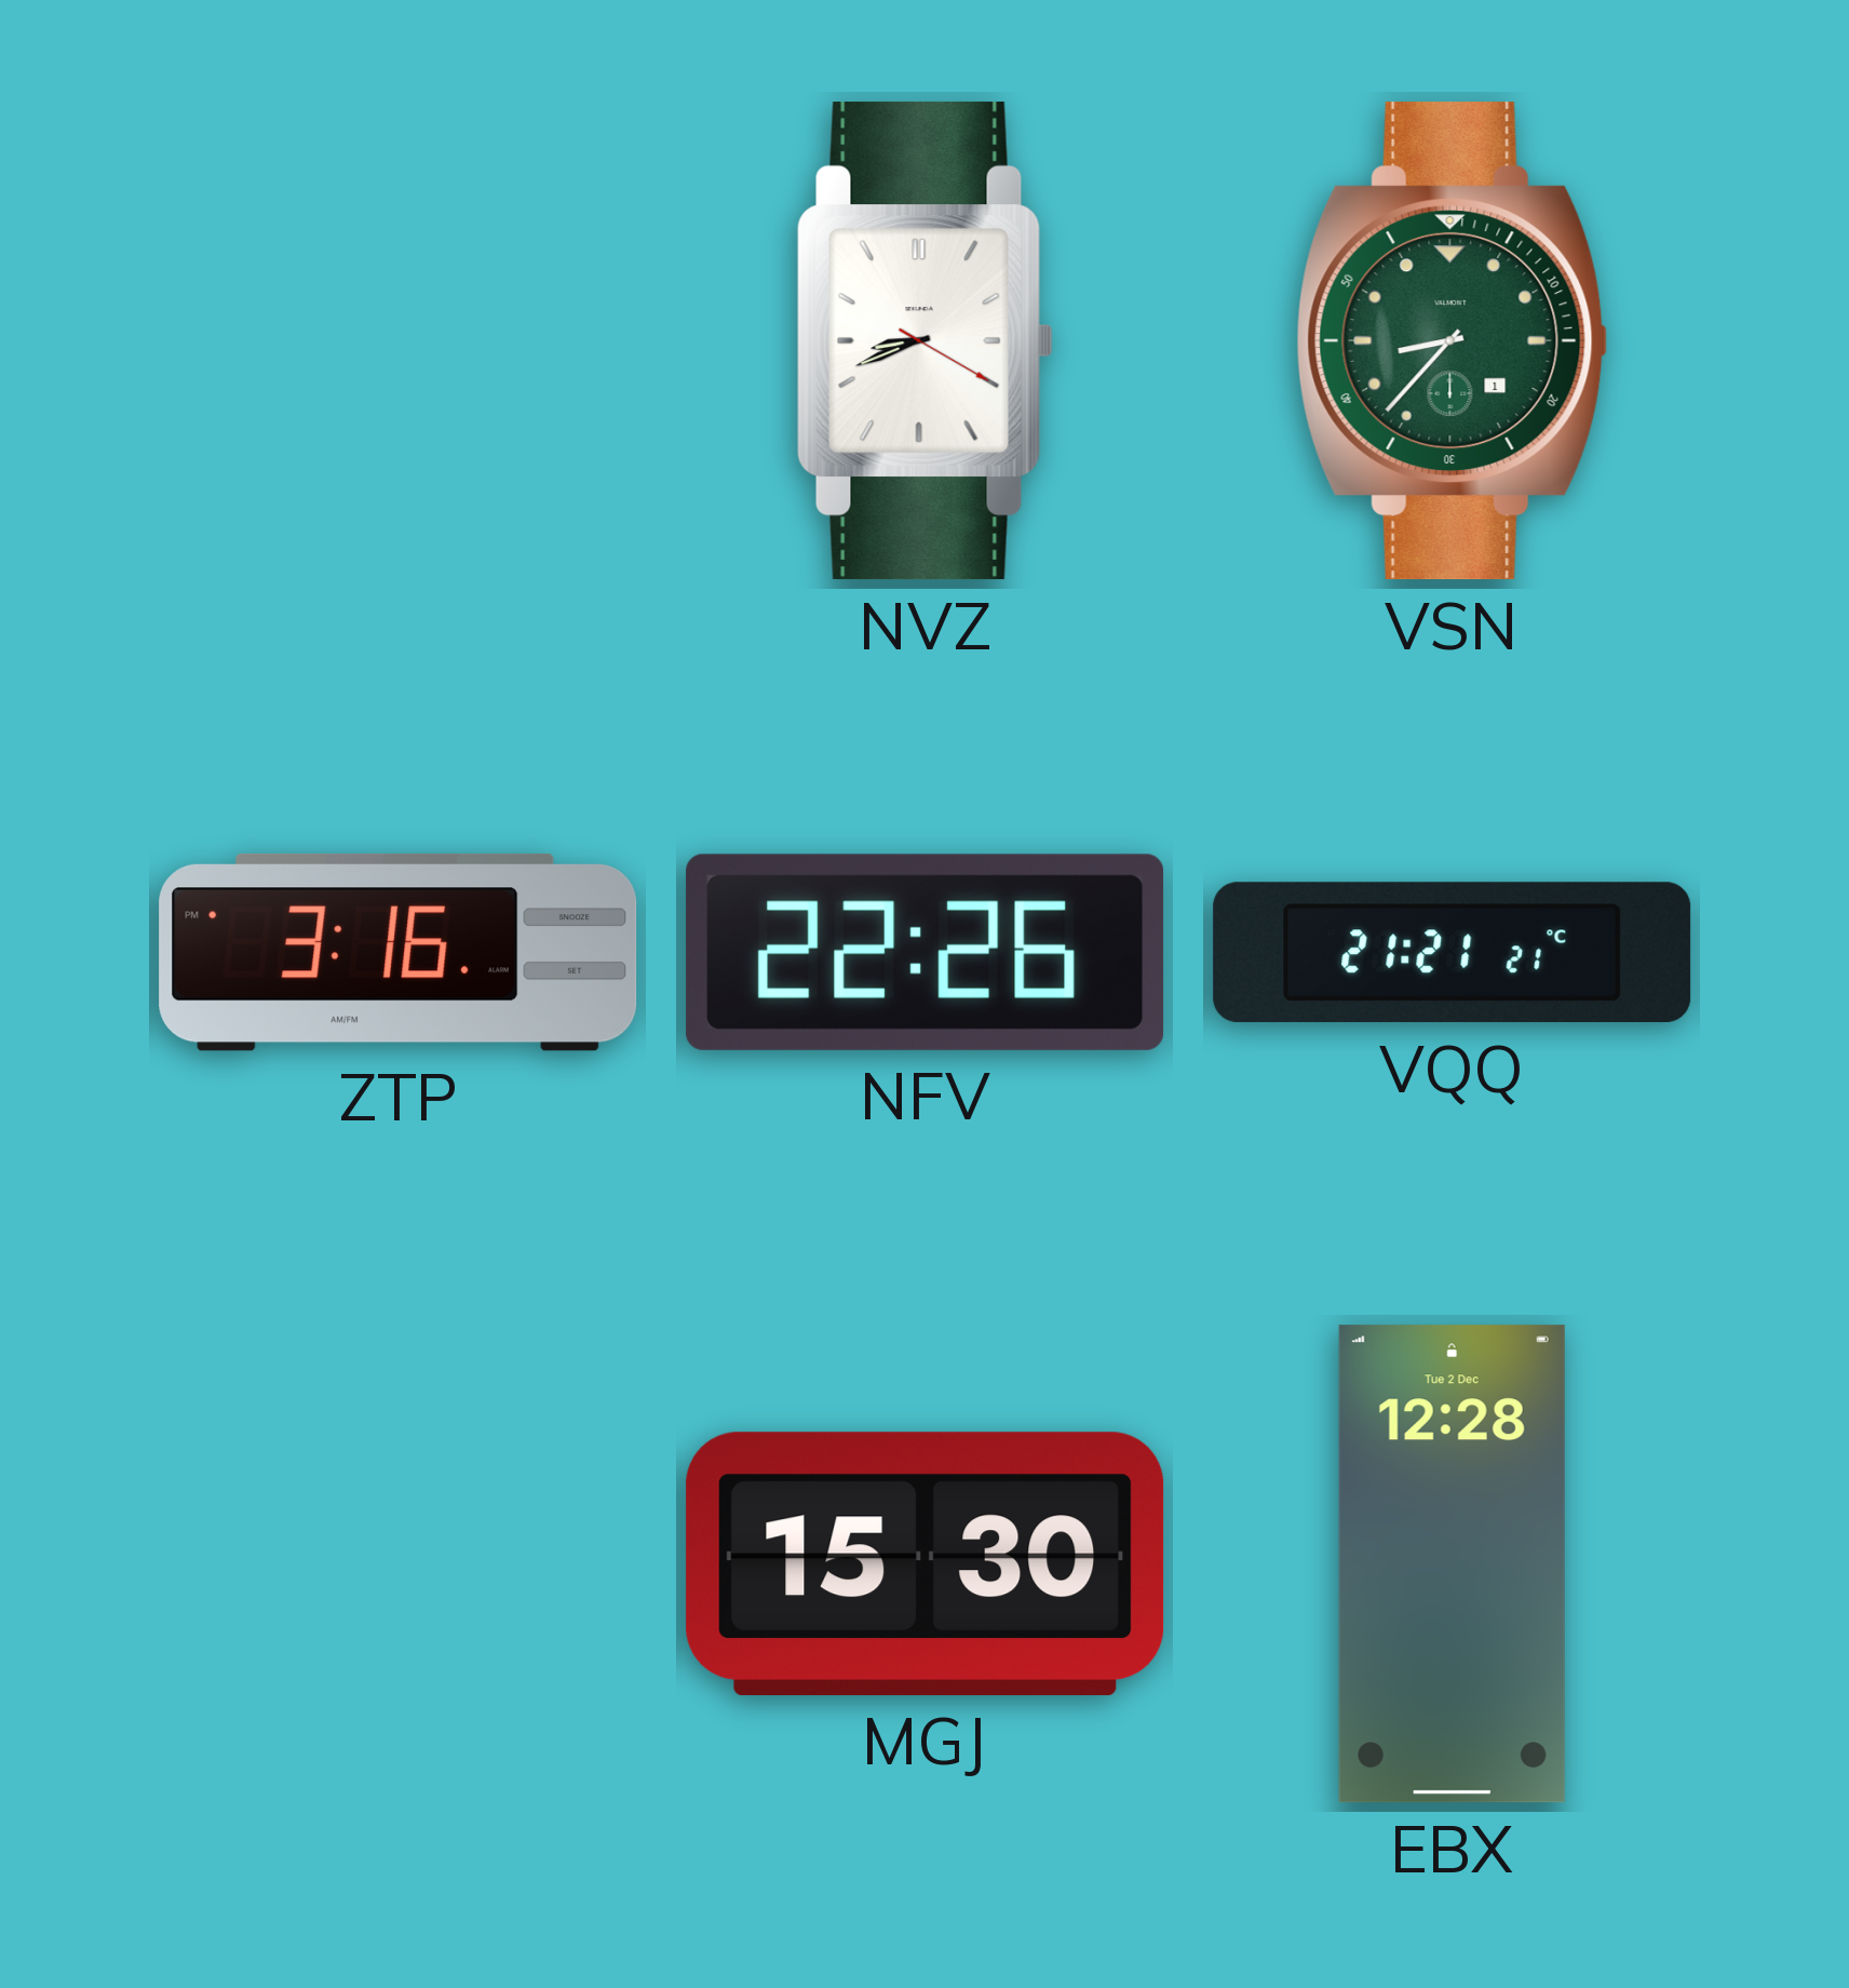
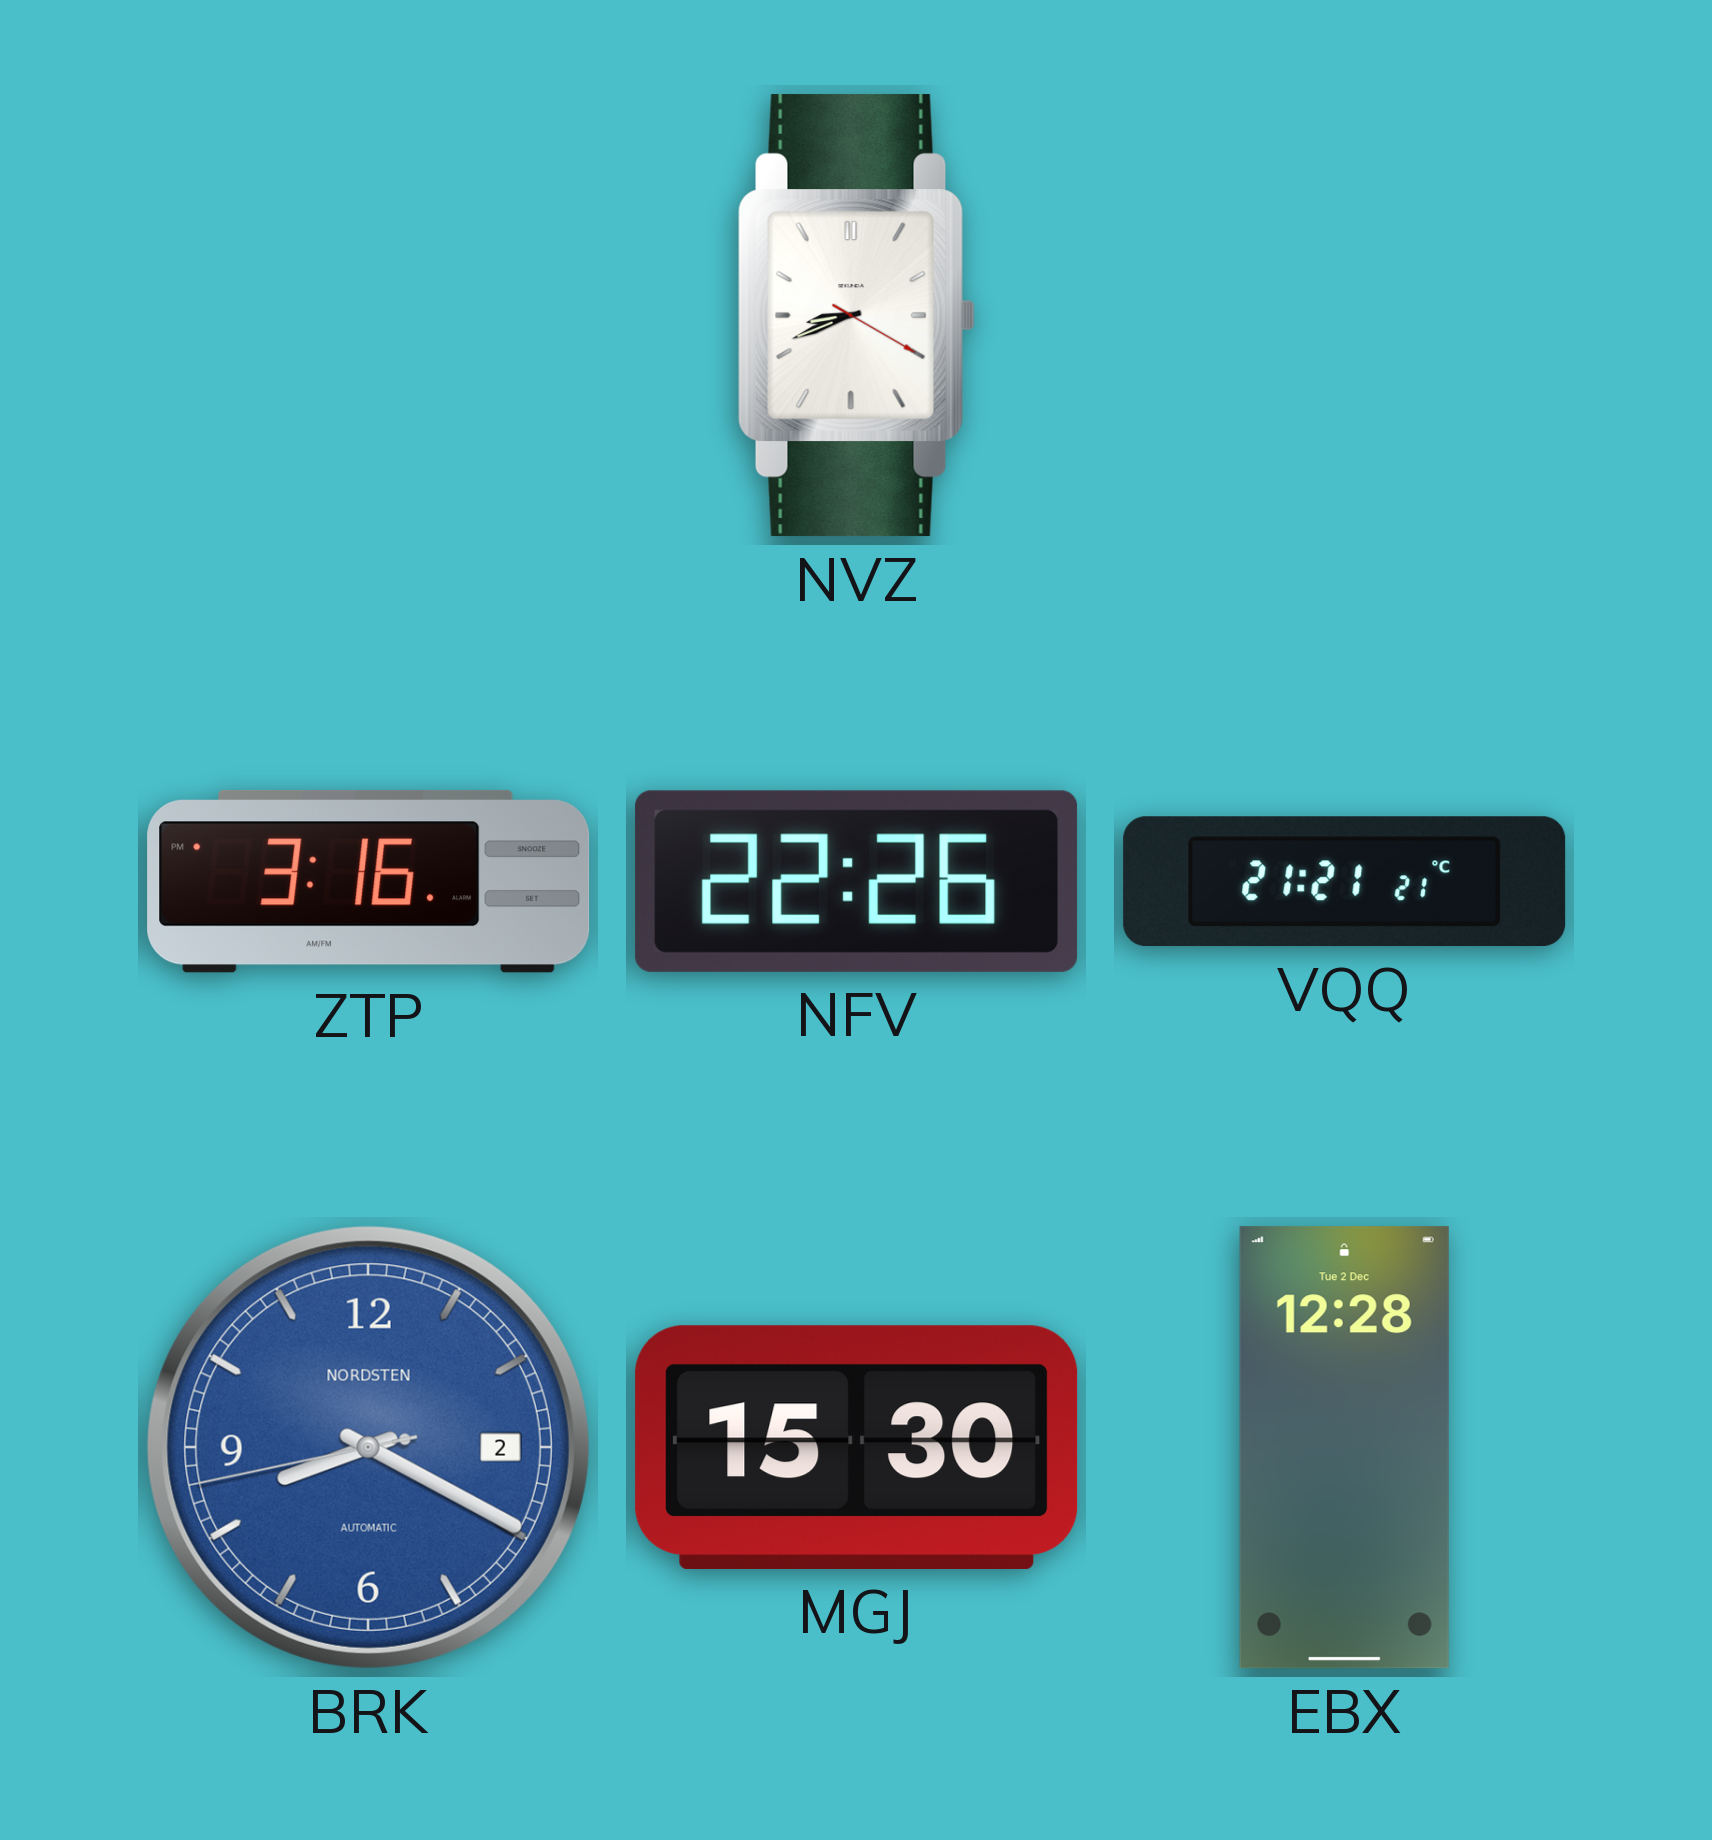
VSN: 8:37 -> none (1453, 341)
BRK: none -> 8:19 (368, 1447)
